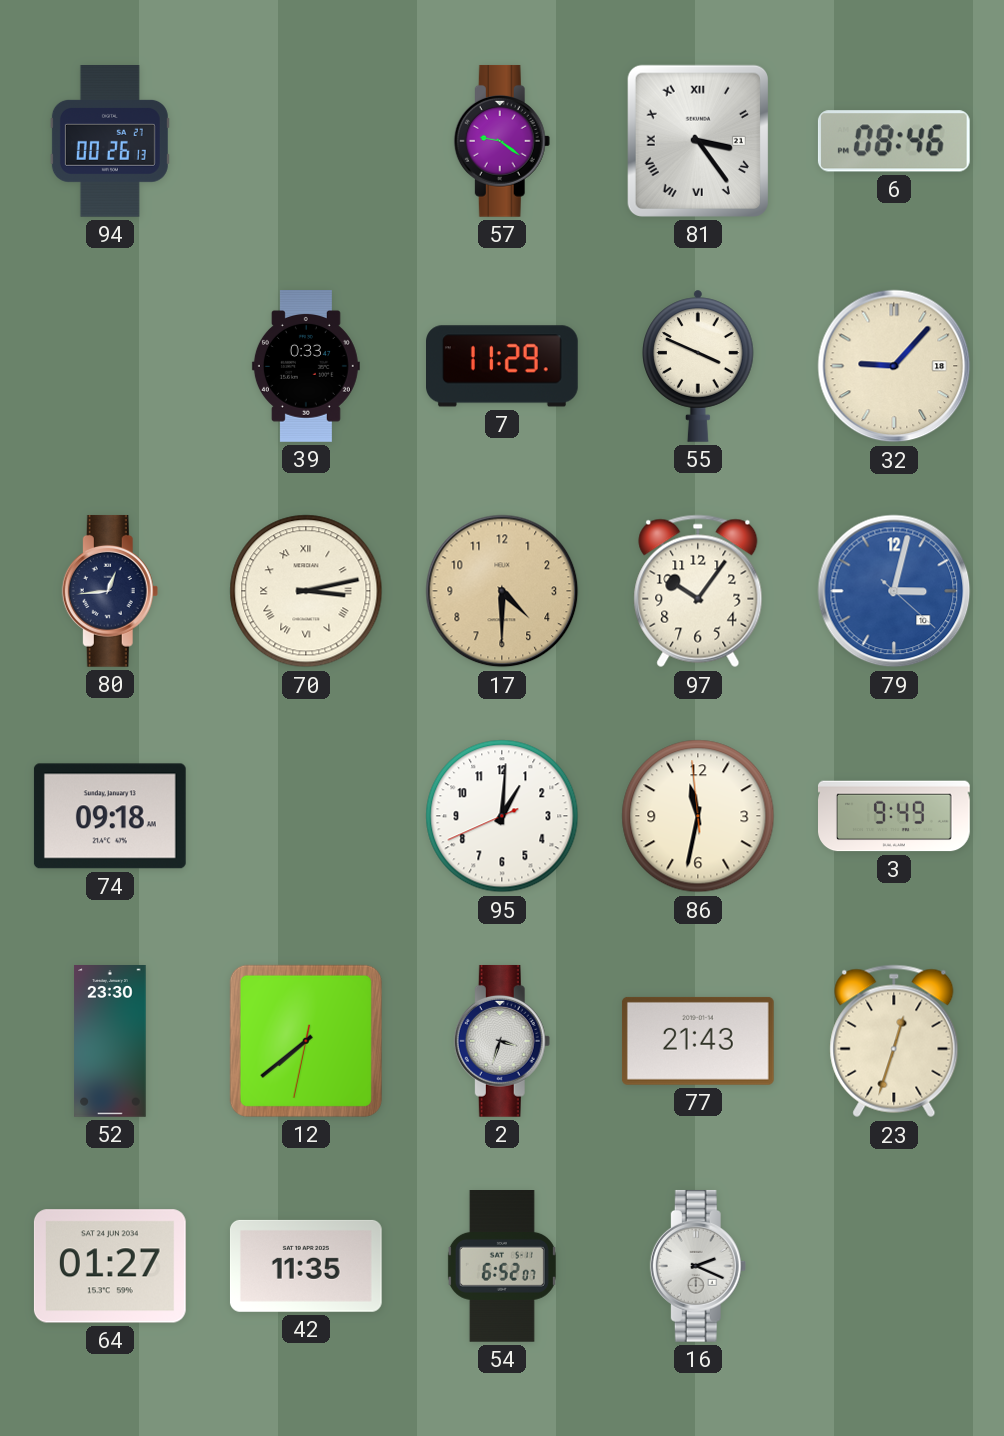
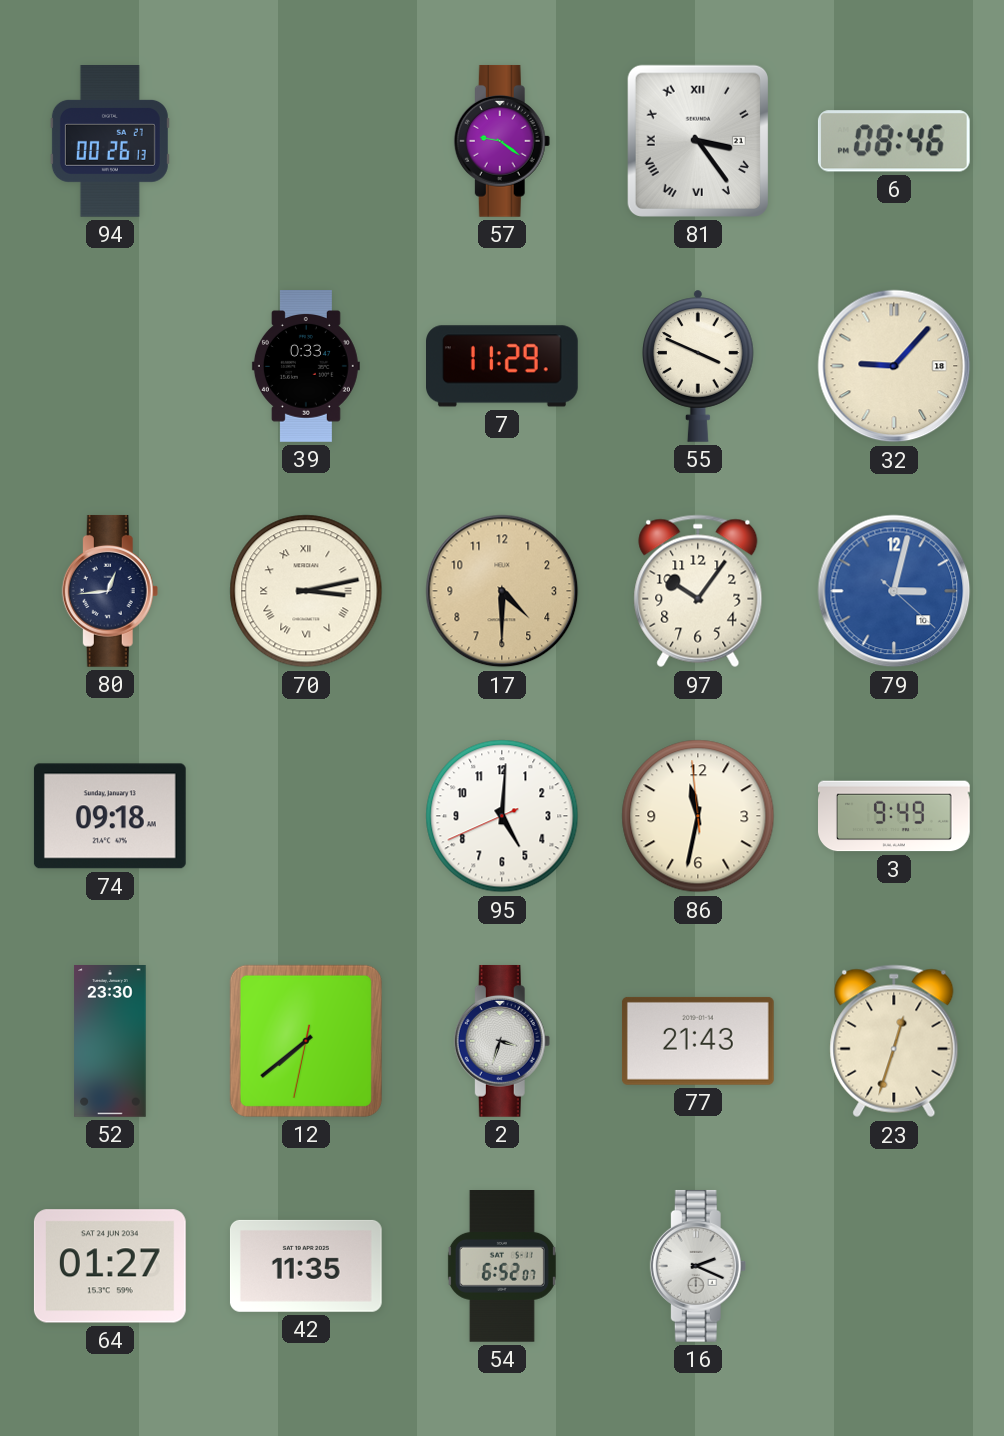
95: 1:00 -> 5:00 (502, 816)
